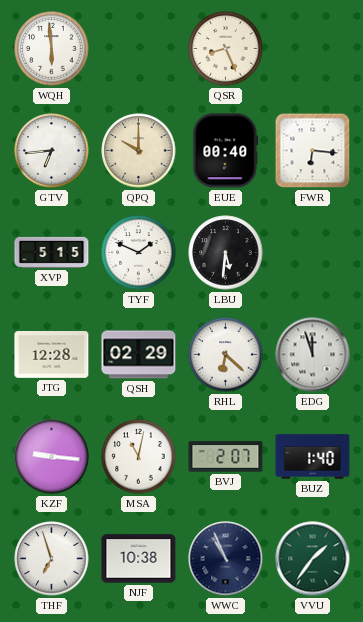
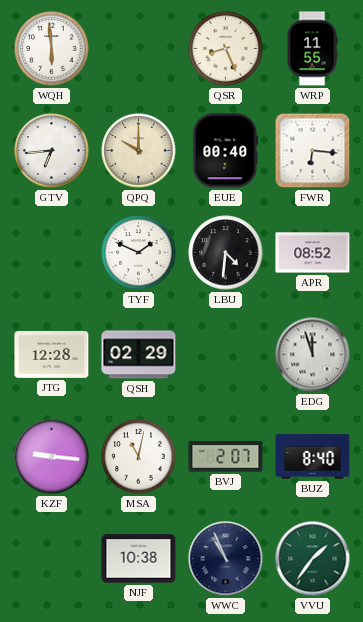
WRP: none -> 11:55 (312, 49)
XVP: 5:15 -> none (52, 252)
LBU: 5:31 -> 4:31 (226, 253)
APR: none -> 08:52 (313, 253)
RHL: 6:22 -> none (226, 355)
BUZ: 1:40 -> 8:40 (313, 457)
THF: 6:57 -> none (52, 559)
